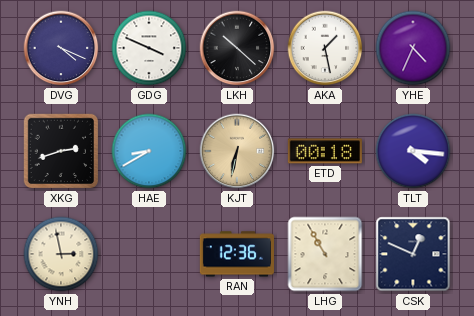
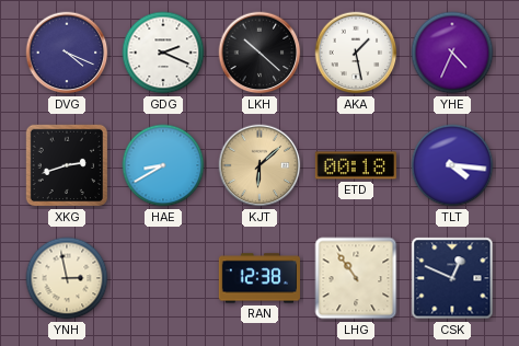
GDG: 3:49 -> 2:19 (163, 53)
KJT: 6:32 -> 6:08 (259, 165)
RAN: 12:36 -> 12:38 (259, 278)
LHG: 10:55 -> 10:54 (356, 278)
